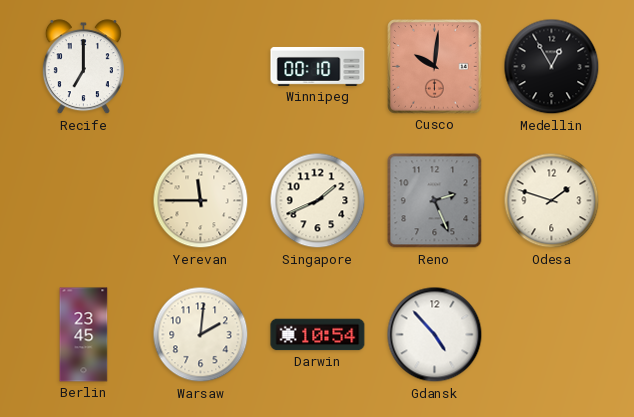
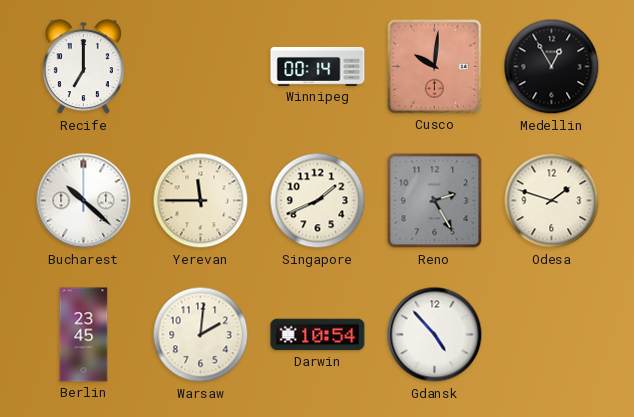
Winnipeg: 00:10 -> 00:14 (318, 66)
Bucharest: none -> 10:22 (84, 201)
Reno: 2:26 -> 2:25 (435, 201)
